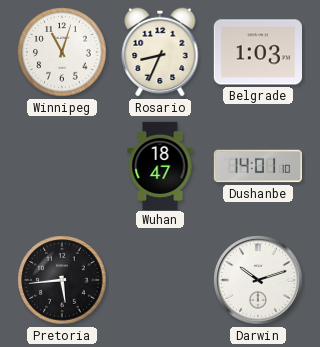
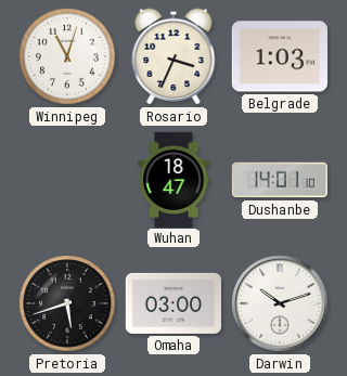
Rosario: 8:34 -> 3:34 (173, 56)
Pretoria: 5:44 -> 5:42 (67, 303)
Omaha: none -> 03:00 (172, 303)
